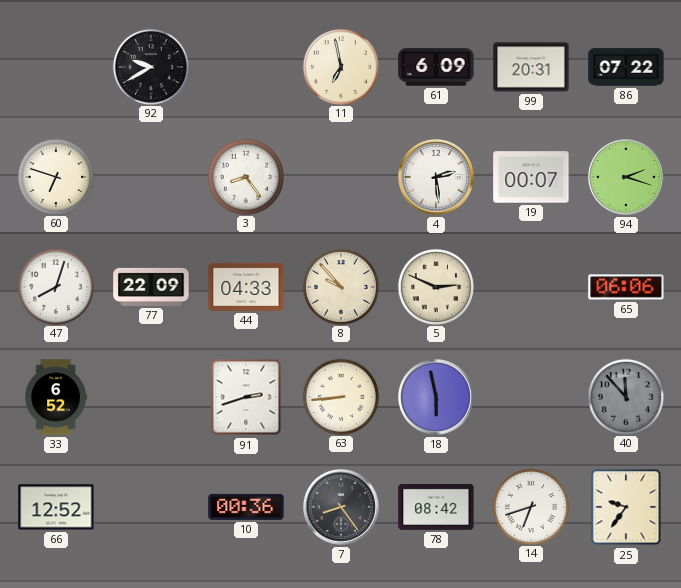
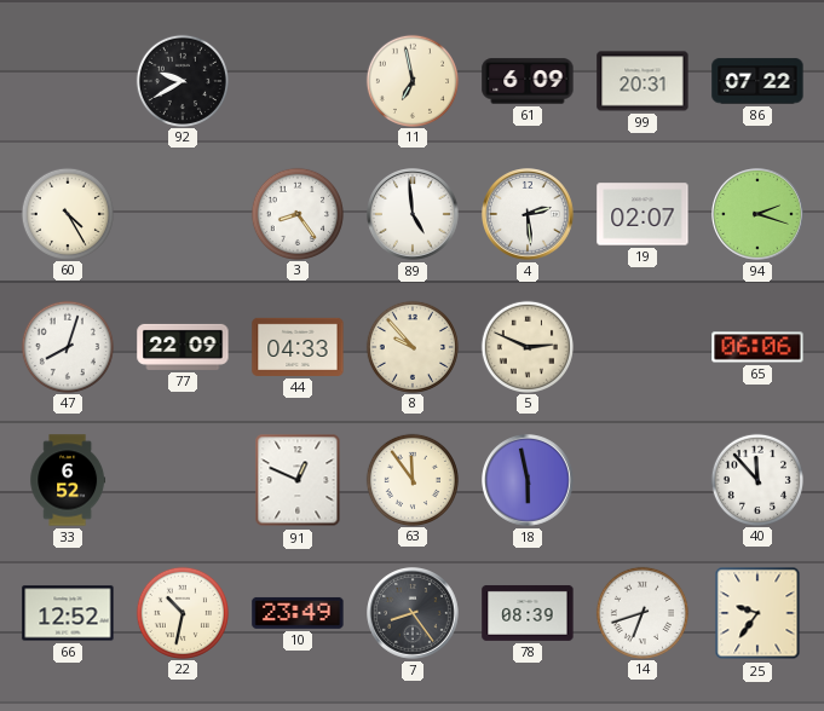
60: 6:48 -> 4:25 (68, 213)
89: none -> 4:59 (414, 215)
19: 00:07 -> 02:07 (643, 214)
91: 2:42 -> 12:49 (298, 480)
63: 8:44 -> 11:54 (413, 479)
40 dial: grey -> white (757, 479)
22: none -> 10:32 (183, 612)
10: 00:36 -> 23:49 (298, 613)
78: 08:42 -> 08:39 (528, 613)
